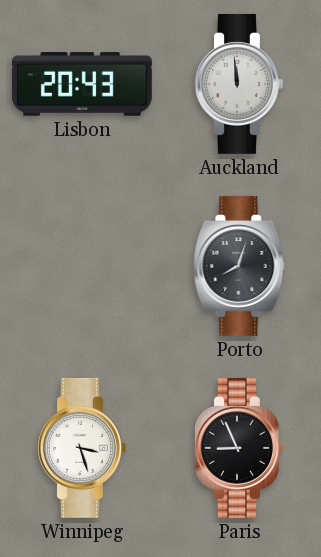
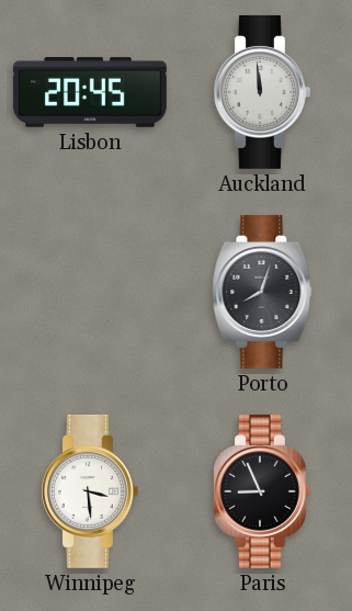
Lisbon: 20:43 -> 20:45 (90, 92)
Winnipeg: 3:27 -> 3:29 (90, 491)
